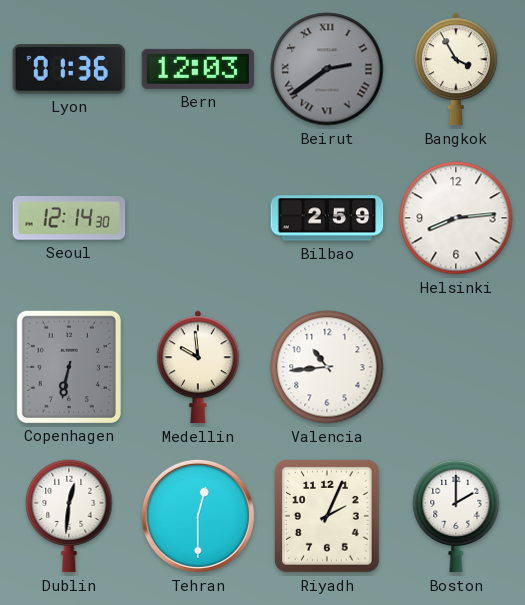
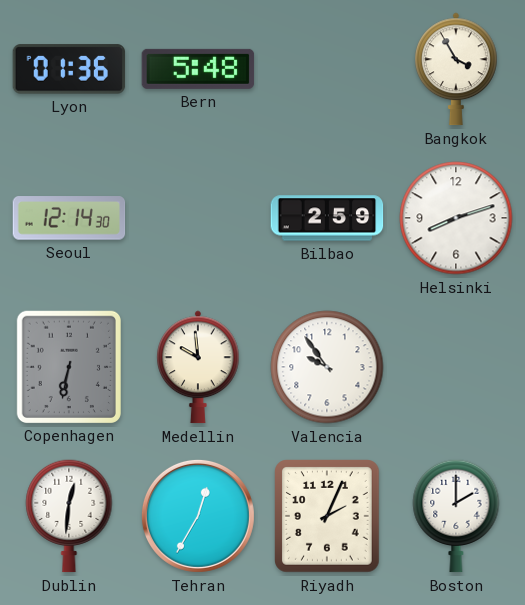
Bern: 12:03 -> 5:48 (198, 69)
Beirut: 2:39 -> none (327, 69)
Helsinki: 8:14 -> 8:12 (456, 218)
Valencia: 10:44 -> 9:54 (327, 367)
Tehran: 12:30 -> 12:35 (198, 516)
